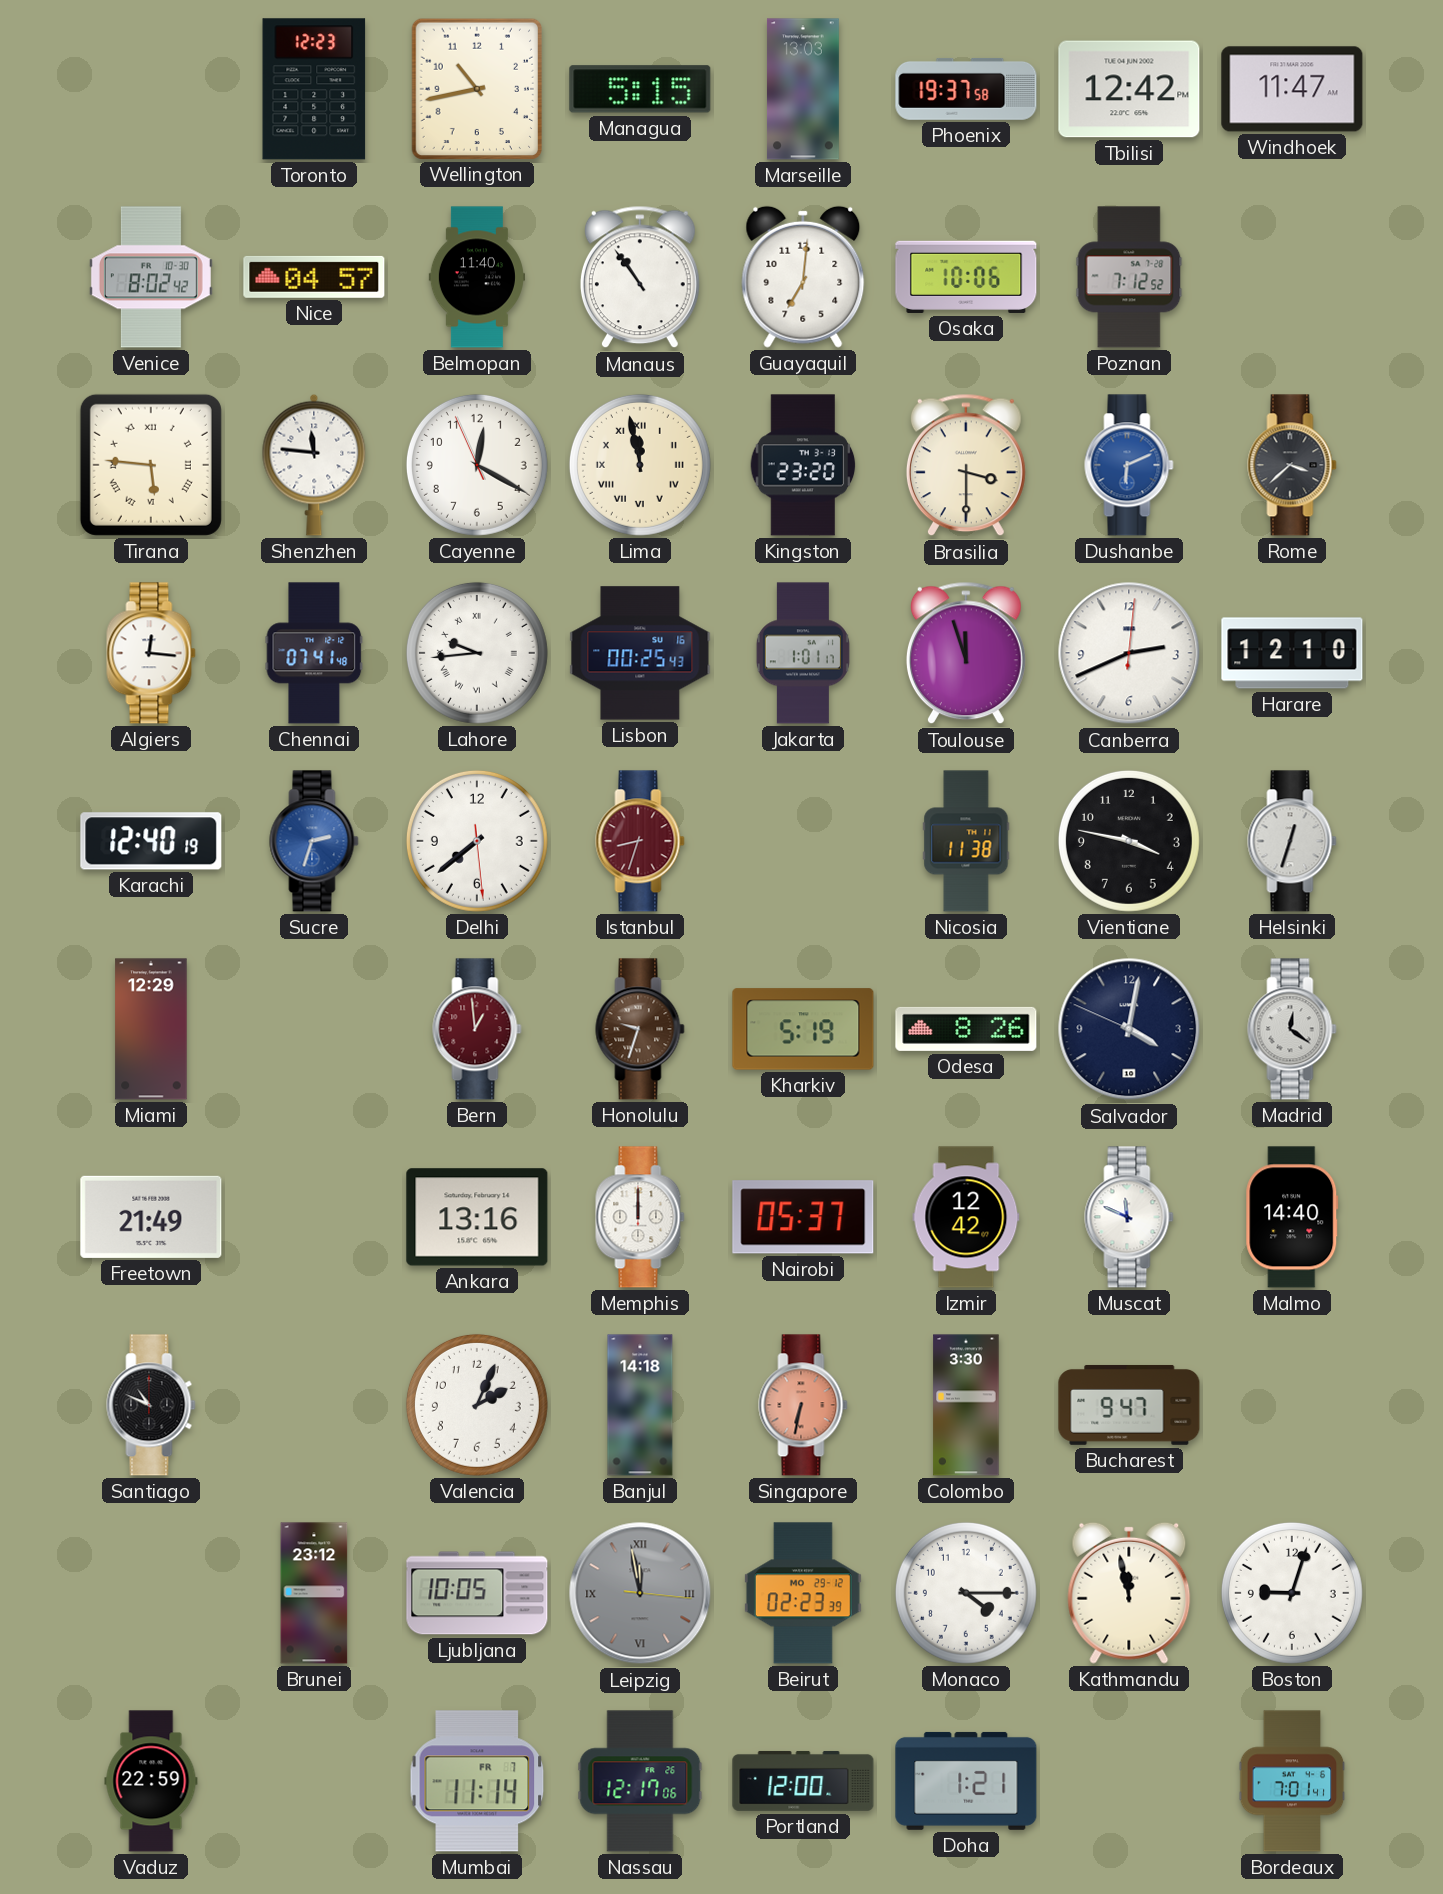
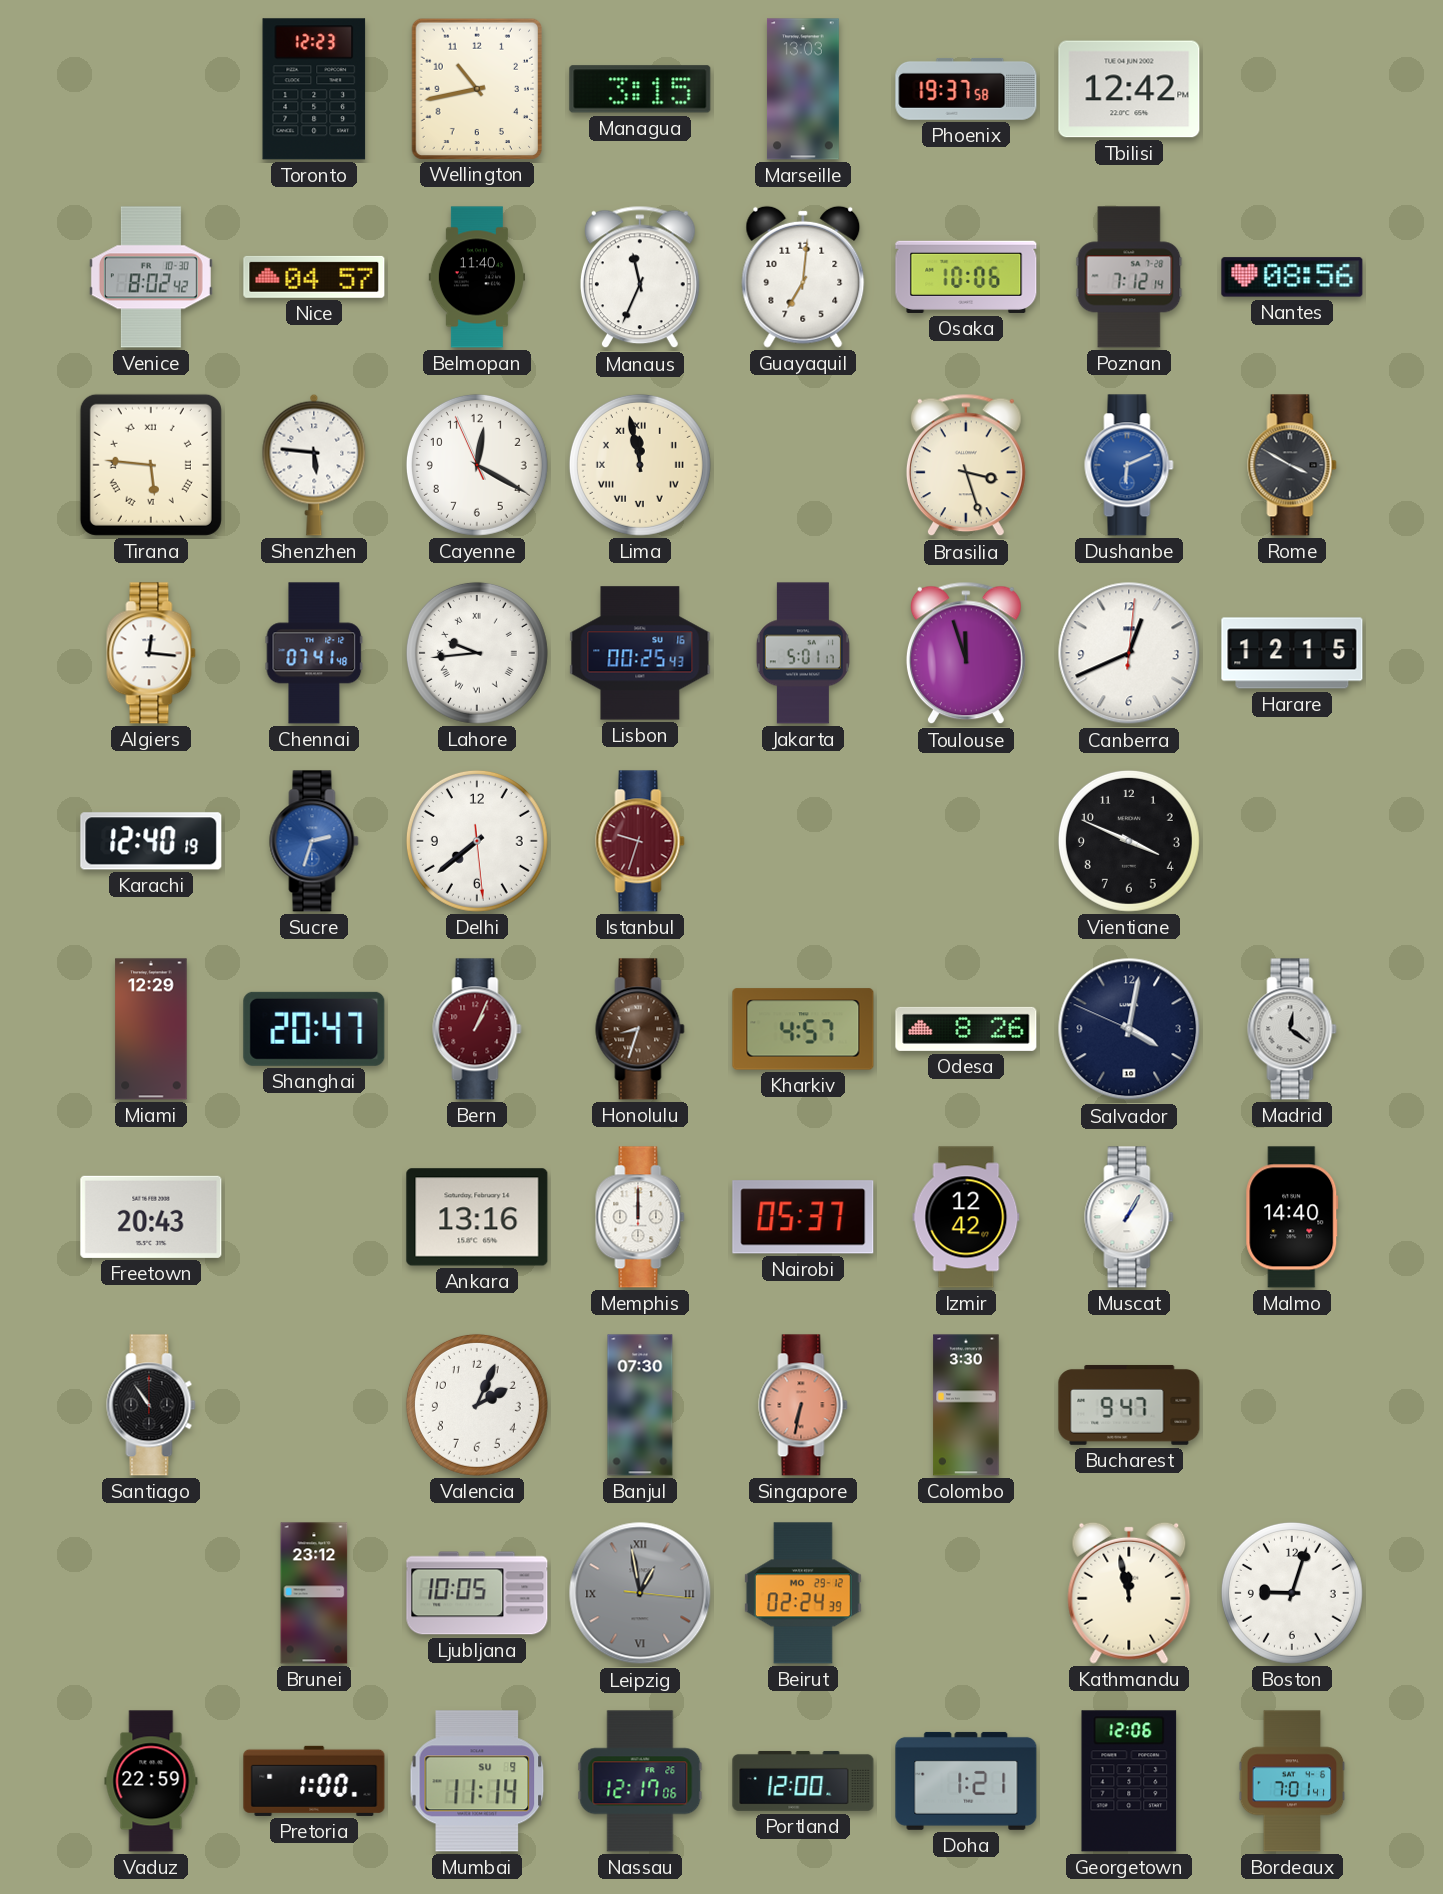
Managua: 5:15 -> 3:15 (640, 89)
Windhoek: 11:47 -> none (1292, 89)
Manaus: 10:54 -> 11:34 (640, 277)
Poznan: 7:12:52 -> 7:12:14 (1129, 277)
Nantes: none -> 08:56 (1292, 277)
Shenzhen: 11:46 -> 5:46 (314, 465)
Kingston: 23:20 -> none (803, 465)
Brasilia: 3:30 -> 3:27 (966, 465)
Rome: 3:38 -> 3:50 (1292, 465)
Jakarta: 1:01 -> 5:01 (803, 653)
Canberra: 2:41 -> 12:41 (1129, 653)
Harare: 12:10 -> 12:15 (1292, 653)
Istanbul: 8:33 -> 9:33 (640, 841)
Nicosia: 11:38 -> none (966, 841)
Vientiane: 3:47 -> 3:49 (1129, 841)
Helsinki: 12:33 -> none (1292, 841)
Shanghai: none -> 20:47 (314, 1029)
Bern: 12:59 -> 1:04 (477, 1029)
Honolulu: 9:33 -> 8:33 (640, 1029)
Kharkiv: 5:19 -> 4:57 (803, 1029)
Freetown: 21:49 -> 20:43 (151, 1217)
Muscat: 11:49 -> 1:05 (1129, 1217)
Santiago: 10:49 -> 10:54 (151, 1405)
Banjul: 14:18 -> 07:30 (640, 1405)
Leipzig: 11:58 -> 12:58 (640, 1593)
Beirut: 02:23 -> 02:24 (803, 1593)
Monaco: 4:15 -> none (966, 1593)
Pretoria: none -> 1:00 (314, 1781)
Mumbai date: FR 7 -> SU 9 (477, 1781)
Georgetown: none -> 12:06 (1129, 1781)
